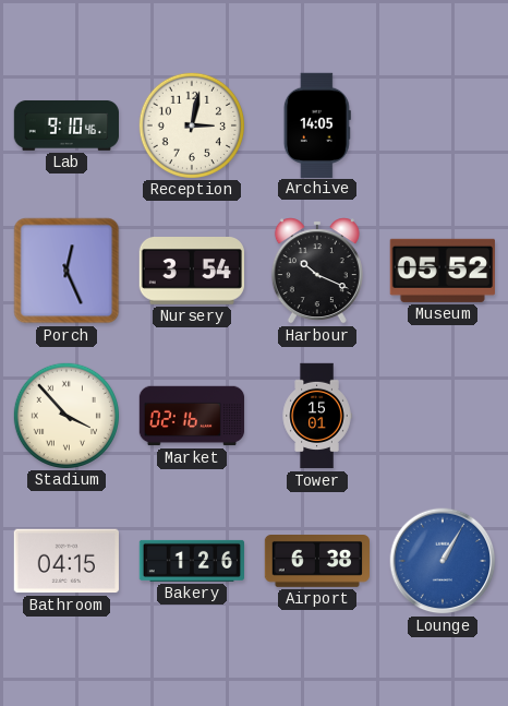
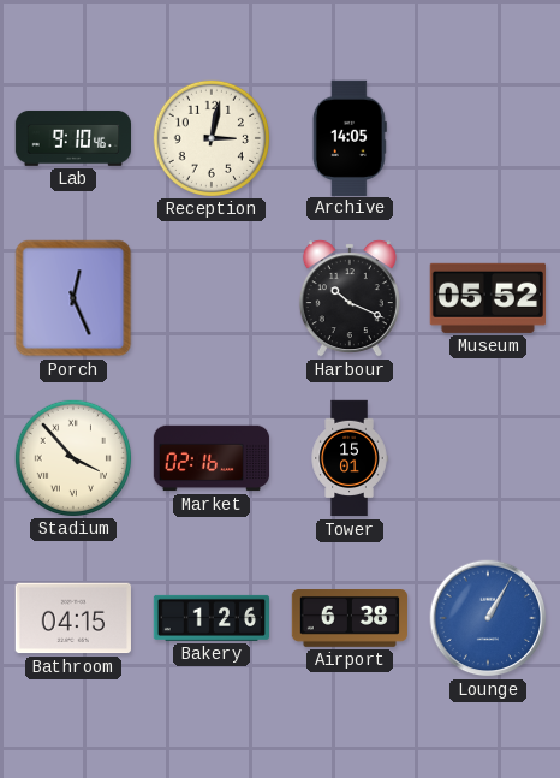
Nursery: 3:54 -> none (191, 272)
